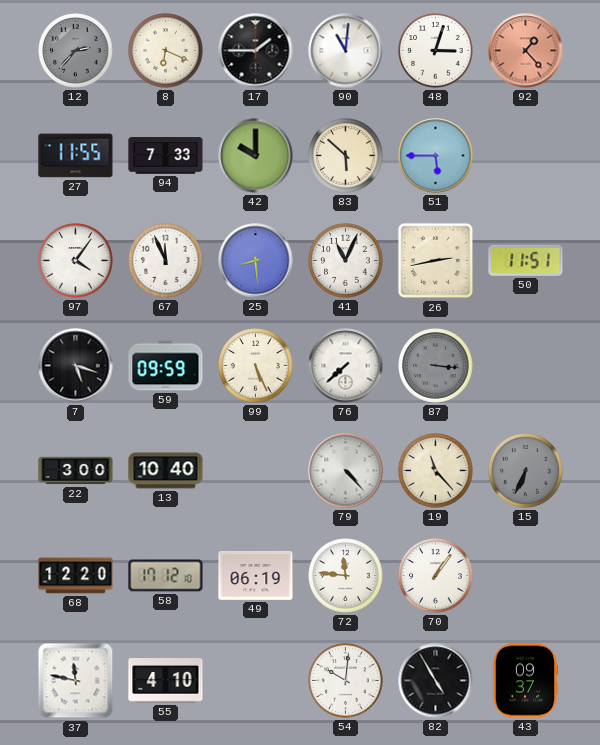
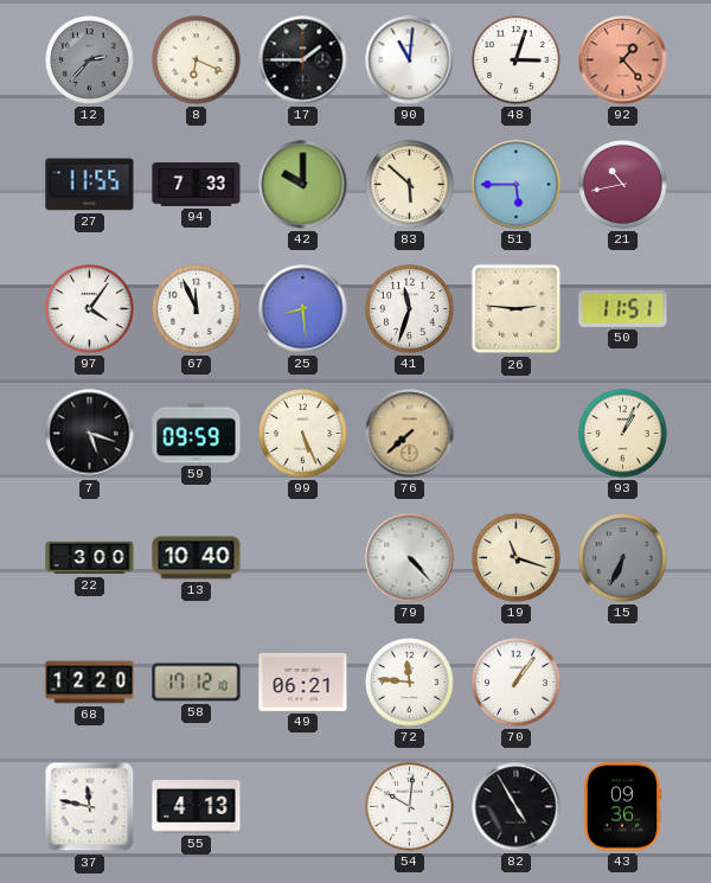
21: none -> 10:43 (623, 185)
41: 11:04 -> 11:33 (410, 309)
26: 2:43 -> 2:46 (517, 309)
76 dial: white -> champagne (410, 434)
87: 3:16 -> none (436, 366)
93: none -> 1:04 (623, 434)
19: 11:23 -> 11:18 (517, 558)
49: 06:19 -> 06:21 (303, 682)
55: 4:10 -> 4:13 (197, 807)
43: 09:37 -> 09:36 (622, 807)
